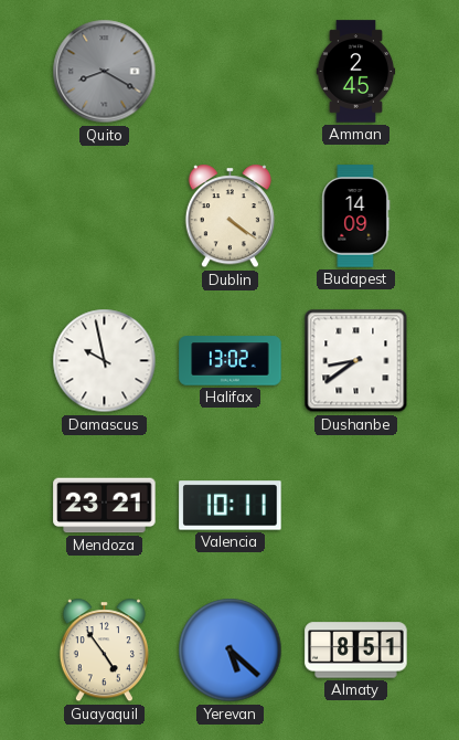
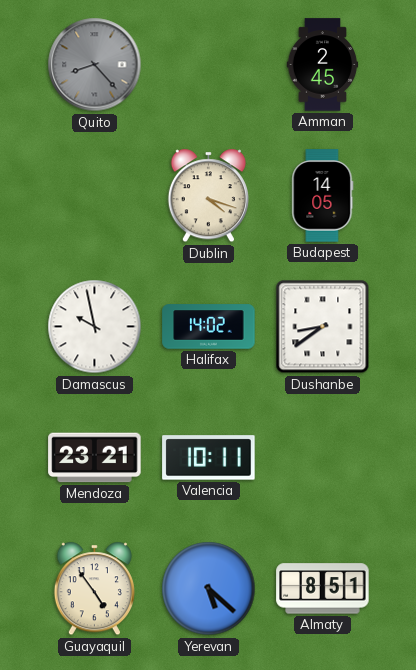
Quito: 8:20 -> 8:23 (95, 65)
Dublin: 4:21 -> 4:18 (208, 196)
Budapest: 14:09 -> 14:05 (323, 196)
Halifax: 13:02 -> 14:02 (209, 327)
